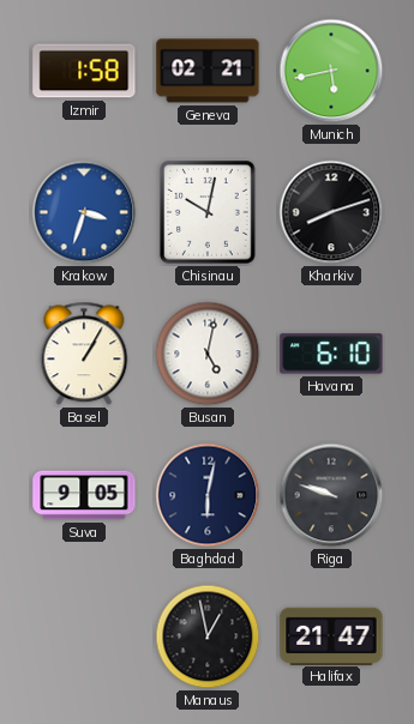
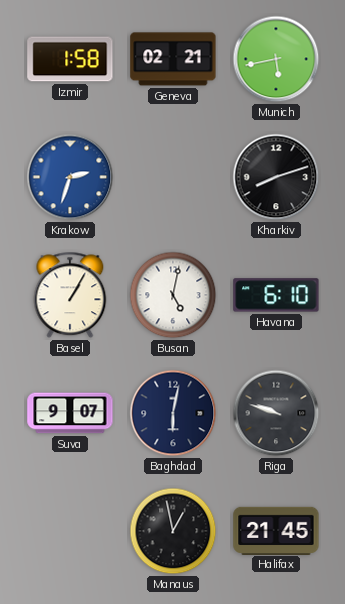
Krakow: 3:33 -> 2:33 (70, 177)
Chisinau: 10:02 -> none (208, 212)
Suva: 9:05 -> 9:07 (70, 413)
Halifax: 21:47 -> 21:45 (276, 530)
